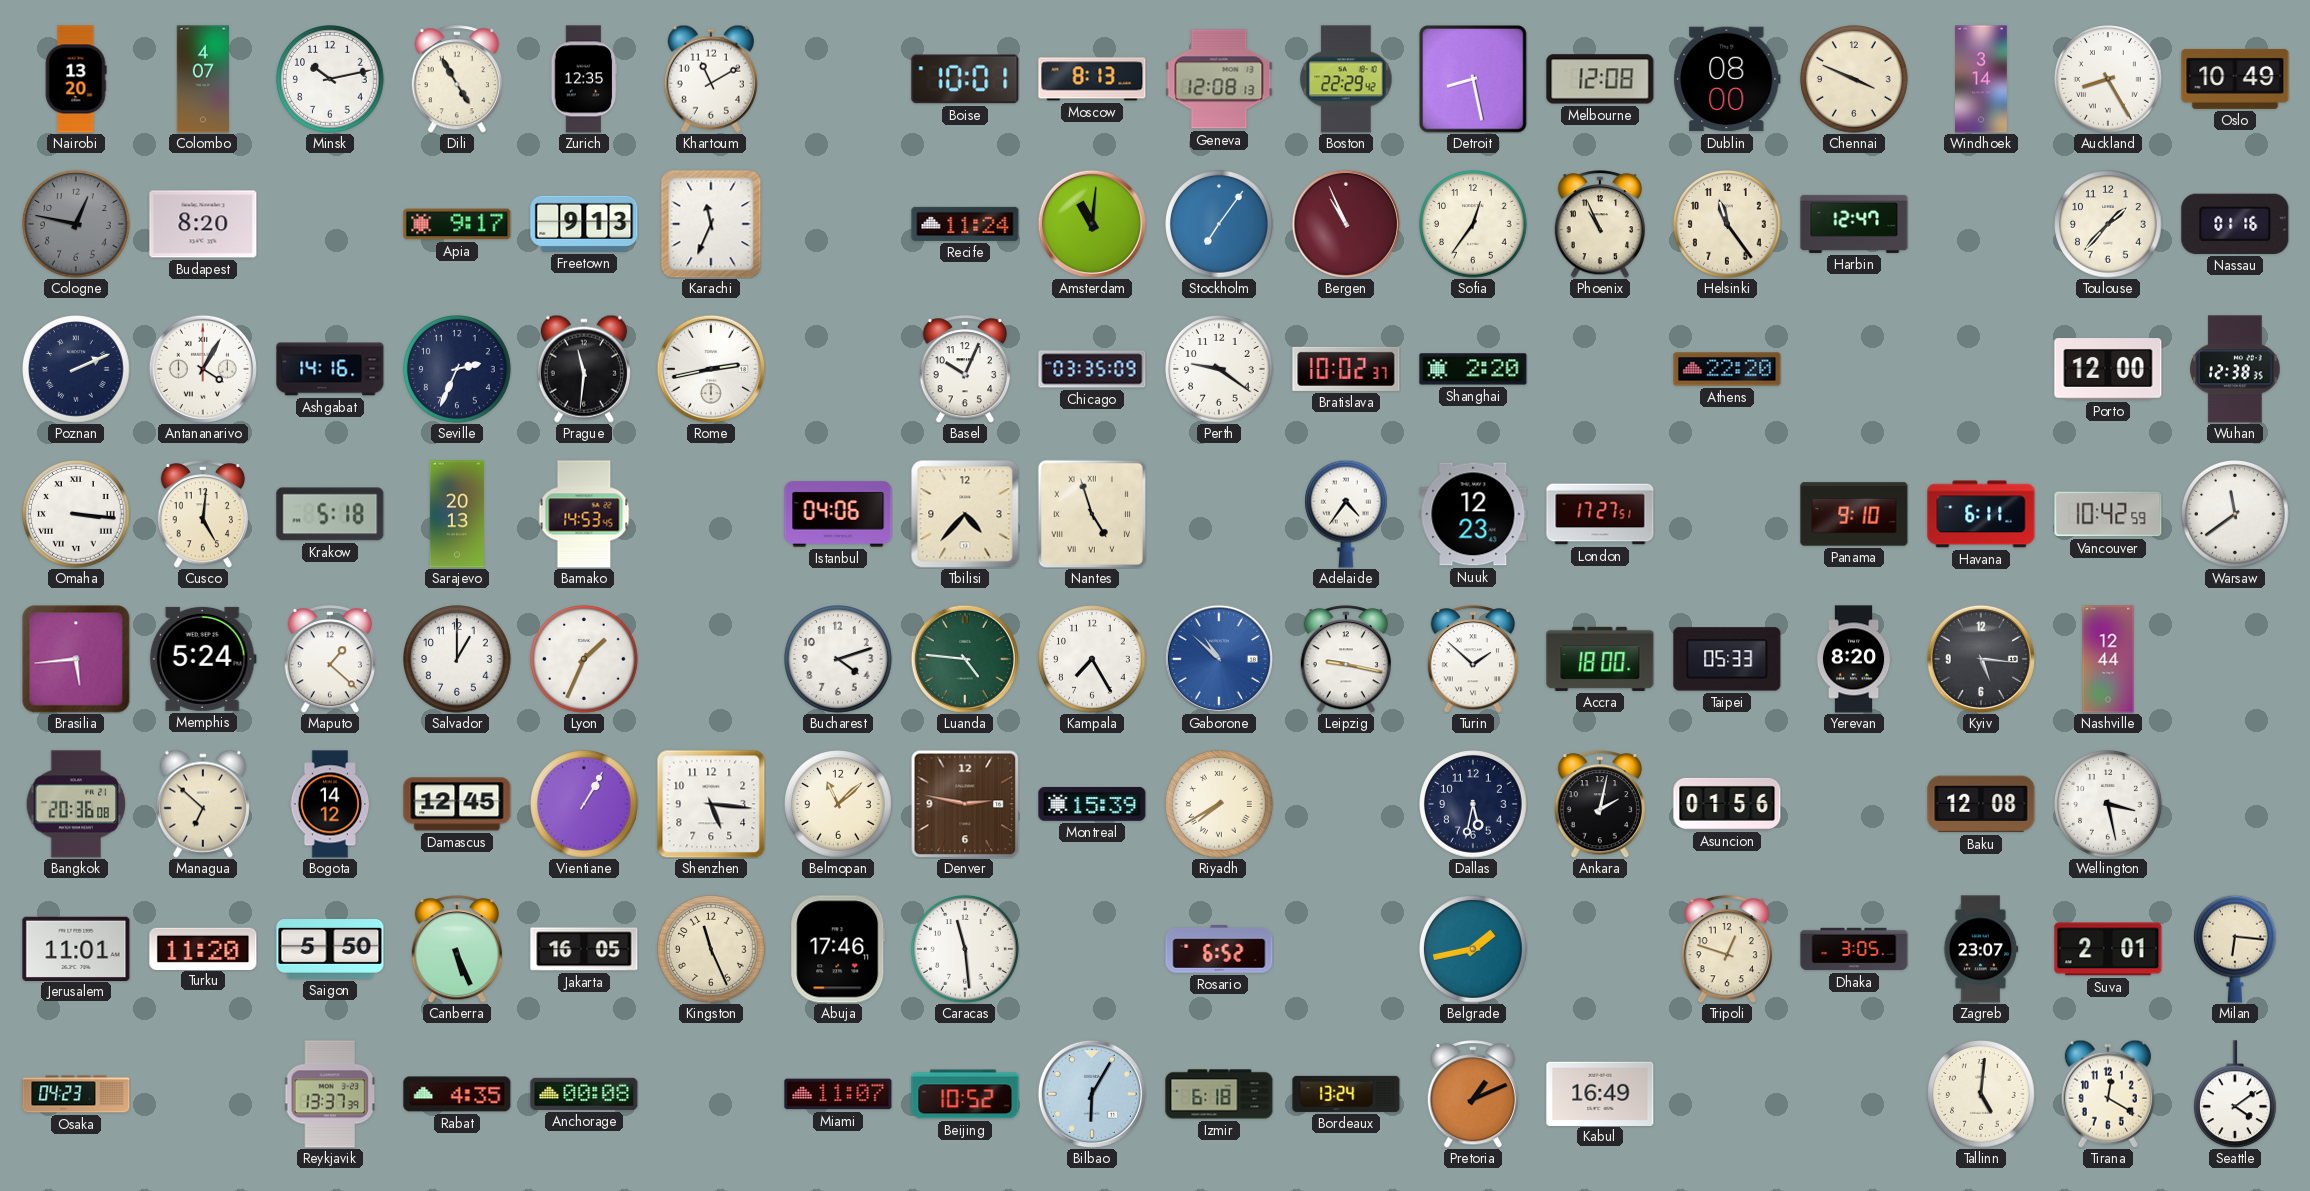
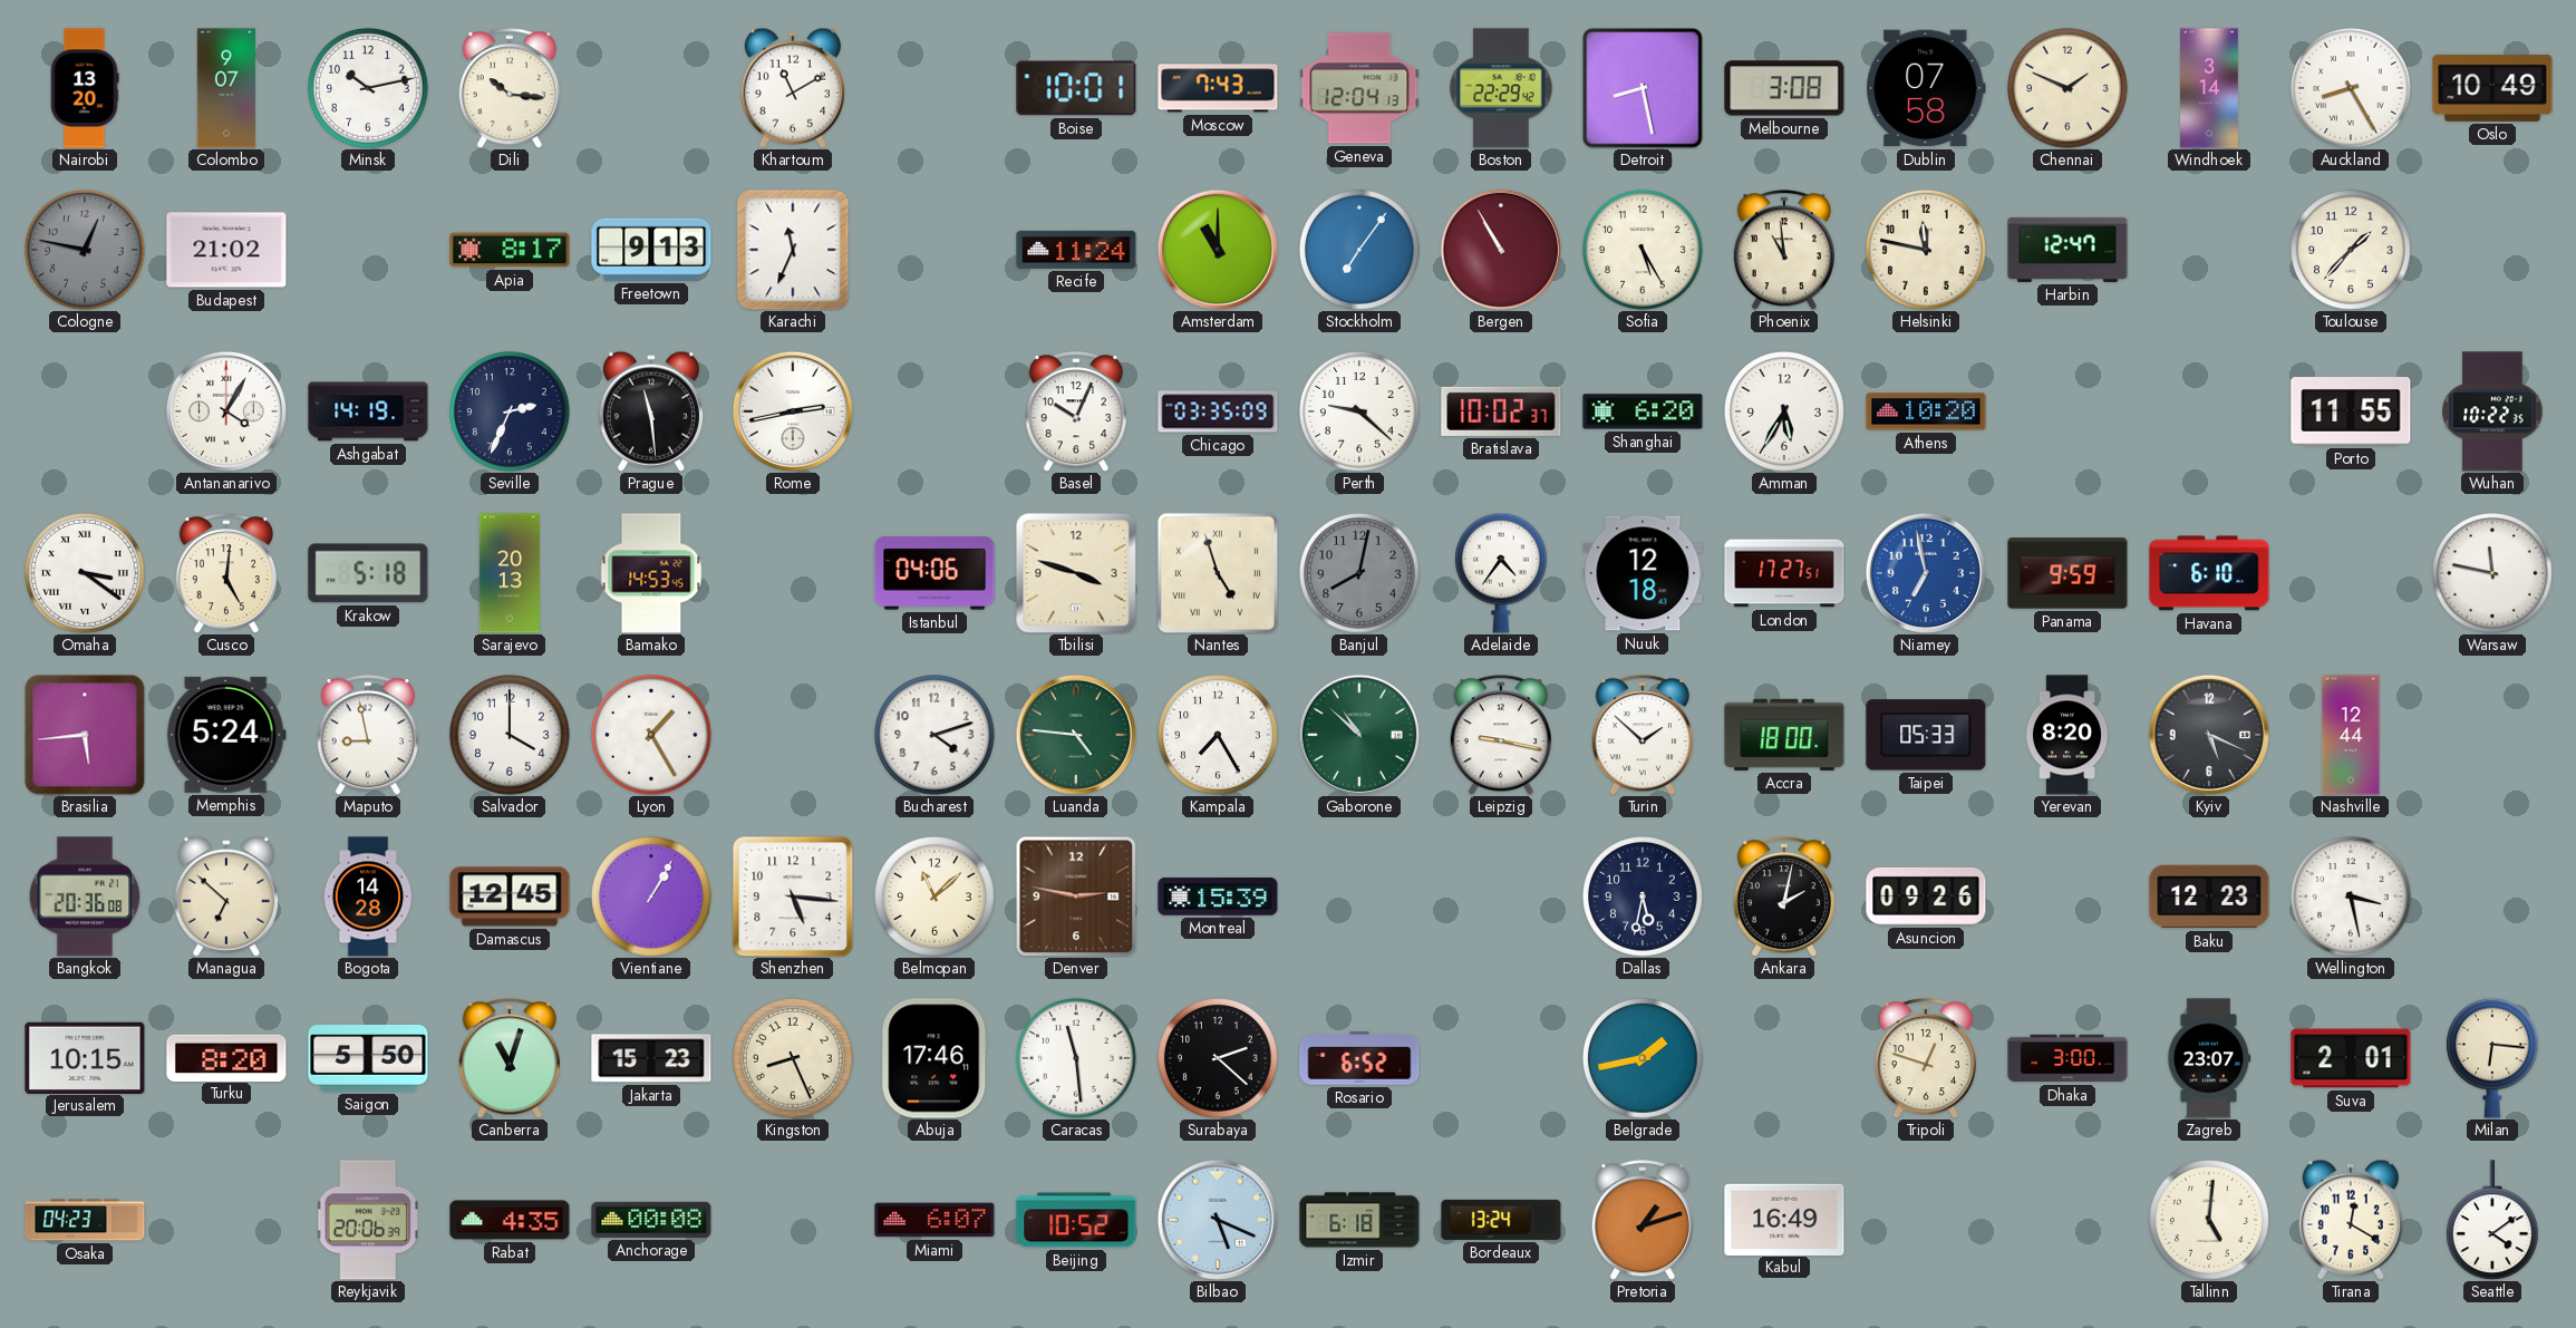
Colombo: 4:07 -> 9:07 (226, 88)
Dili: 4:55 -> 10:16 (509, 88)
Zurich: 12:35 -> none (584, 79)
Moscow: 8:13 -> 7:43 (1218, 88)
Geneva: 12:08 -> 12:04 (1359, 88)
Melbourne: 12:08 -> 3:08 (1784, 88)
Dublin: 08:00 -> 07:58 (1926, 88)
Chennai: 3:49 -> 1:49 (2067, 88)
Budapest: 8:20 -> 21:02 (226, 250)
Apia: 9:17 -> 8:17 (510, 250)
Amsterdam: 11:01 -> 11:00 (1218, 250)
Bergen: 10:56 -> 10:55 (1501, 250)
Sofia: 12:36 -> 5:25 (1643, 250)
Phoenix: 10:56 -> 10:59 (1783, 250)
Helsinki: 11:24 -> 11:47 (1926, 250)
Nassau: 01:16 -> none (2235, 224)
Poznan: 2:11 -> none (76, 369)
Ashgabat: 14:16 -> 14:19 (368, 411)
Prague: 11:31 -> 11:29 (651, 411)
Perth: 9:21 -> 9:22 (1359, 411)
Shanghai: 2:20 -> 6:20 (1643, 411)
Amman: none -> 5:35 (1784, 411)
Athens: 22:20 -> 10:20 (1926, 411)
Porto: 12:00 -> 11:55 (2351, 411)
Wuhan: 12:38 -> 10:22 (2492, 411)
Omaha: 3:16 -> 3:21 (85, 573)
Tbilisi: 4:37 -> 3:48 (1076, 573)
Banjul: none -> 8:02 (1359, 573)
Nuuk: 12:23 -> 12:18 (1643, 573)
Niamey: none -> 6:58 (1926, 573)
Panama: 9:10 -> 9:59 (2067, 573)
Havana: 6:11 -> 6:10 (2209, 573)
Vancouver: 10:42 -> none (2108, 514)
Warsaw: 11:39 -> 11:47 (2492, 573)
Maputo: 1:22 -> 8:58 (367, 735)
Salvador: 1:00 -> 4:00 (510, 735)
Lyon: 1:34 -> 1:25 (651, 735)
Gaborone dial: blue -> green (1359, 735)
Kyiv: 5:16 -> 5:19 (2209, 735)
Bogota: 14:12 -> 14:28 (368, 896)
Riyadh: 7:40 -> none (1219, 804)
Asuncion: 01:56 -> 09:26 (1926, 896)
Baku: 12:08 -> 12:23 (2209, 896)
Jerusalem: 11:01 -> 10:15 (85, 1057)
Turku: 11:20 -> 8:20 (226, 1057)
Canberra: 5:26 -> 11:03 (509, 1058)
Jakarta: 16:05 -> 15:23 (651, 1058)
Kingston: 11:26 -> 8:26 (793, 1058)
Surabaya: none -> 2:22 (1218, 1058)
Dhaka: 3:05 -> 3:00 (2067, 1058)
Reykjavik: 13:37 -> 20:06 (369, 1220)
Miami: 11:07 -> 6:07 (934, 1220)
Bilbao: 6:05 -> 5:19 (1218, 1220)
Pretoria: 1:11 -> 1:12 (1642, 1220)
